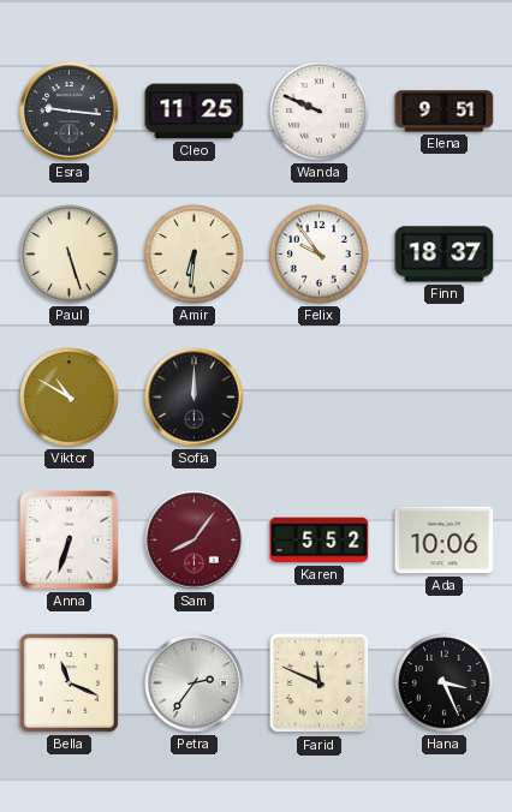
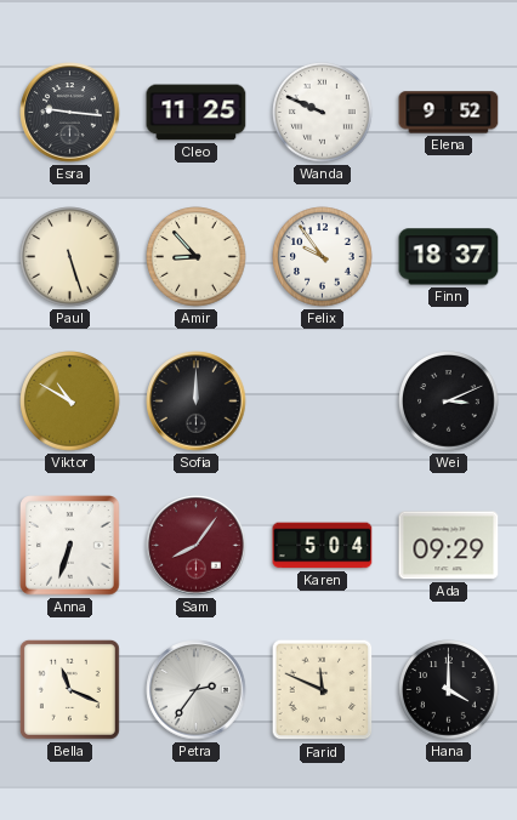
Elena: 9:51 -> 9:52 (449, 113)
Amir: 6:31 -> 8:53 (197, 257)
Wei: none -> 3:11 (449, 402)
Karen: 5:52 -> 5:04 (323, 546)
Ada: 10:06 -> 09:29 (449, 546)
Hana: 3:26 -> 4:00 (449, 690)
